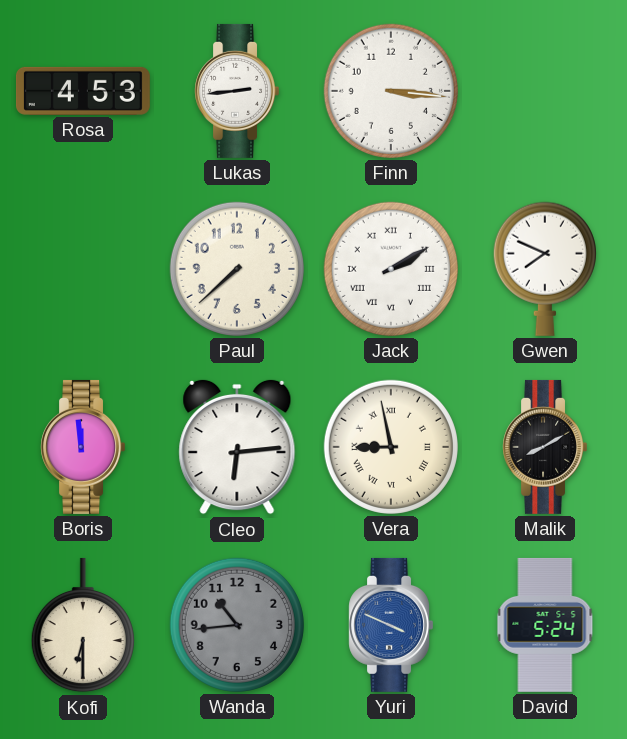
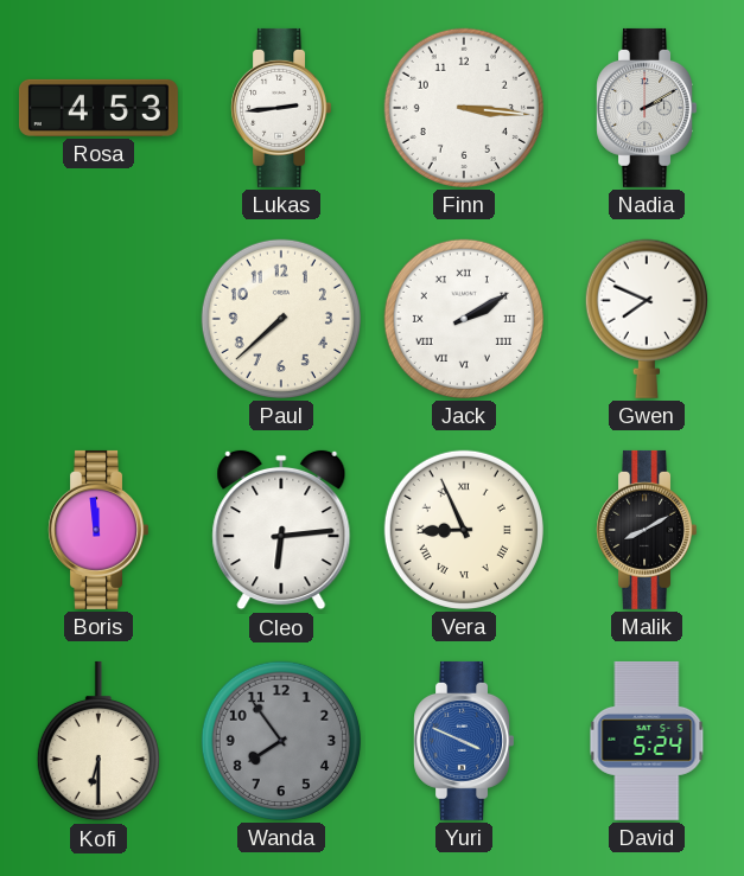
Nadia: none -> 2:10 (646, 108)
Vera: 8:58 -> 8:56 (464, 530)
Wanda: 10:44 -> 7:54 (281, 741)
